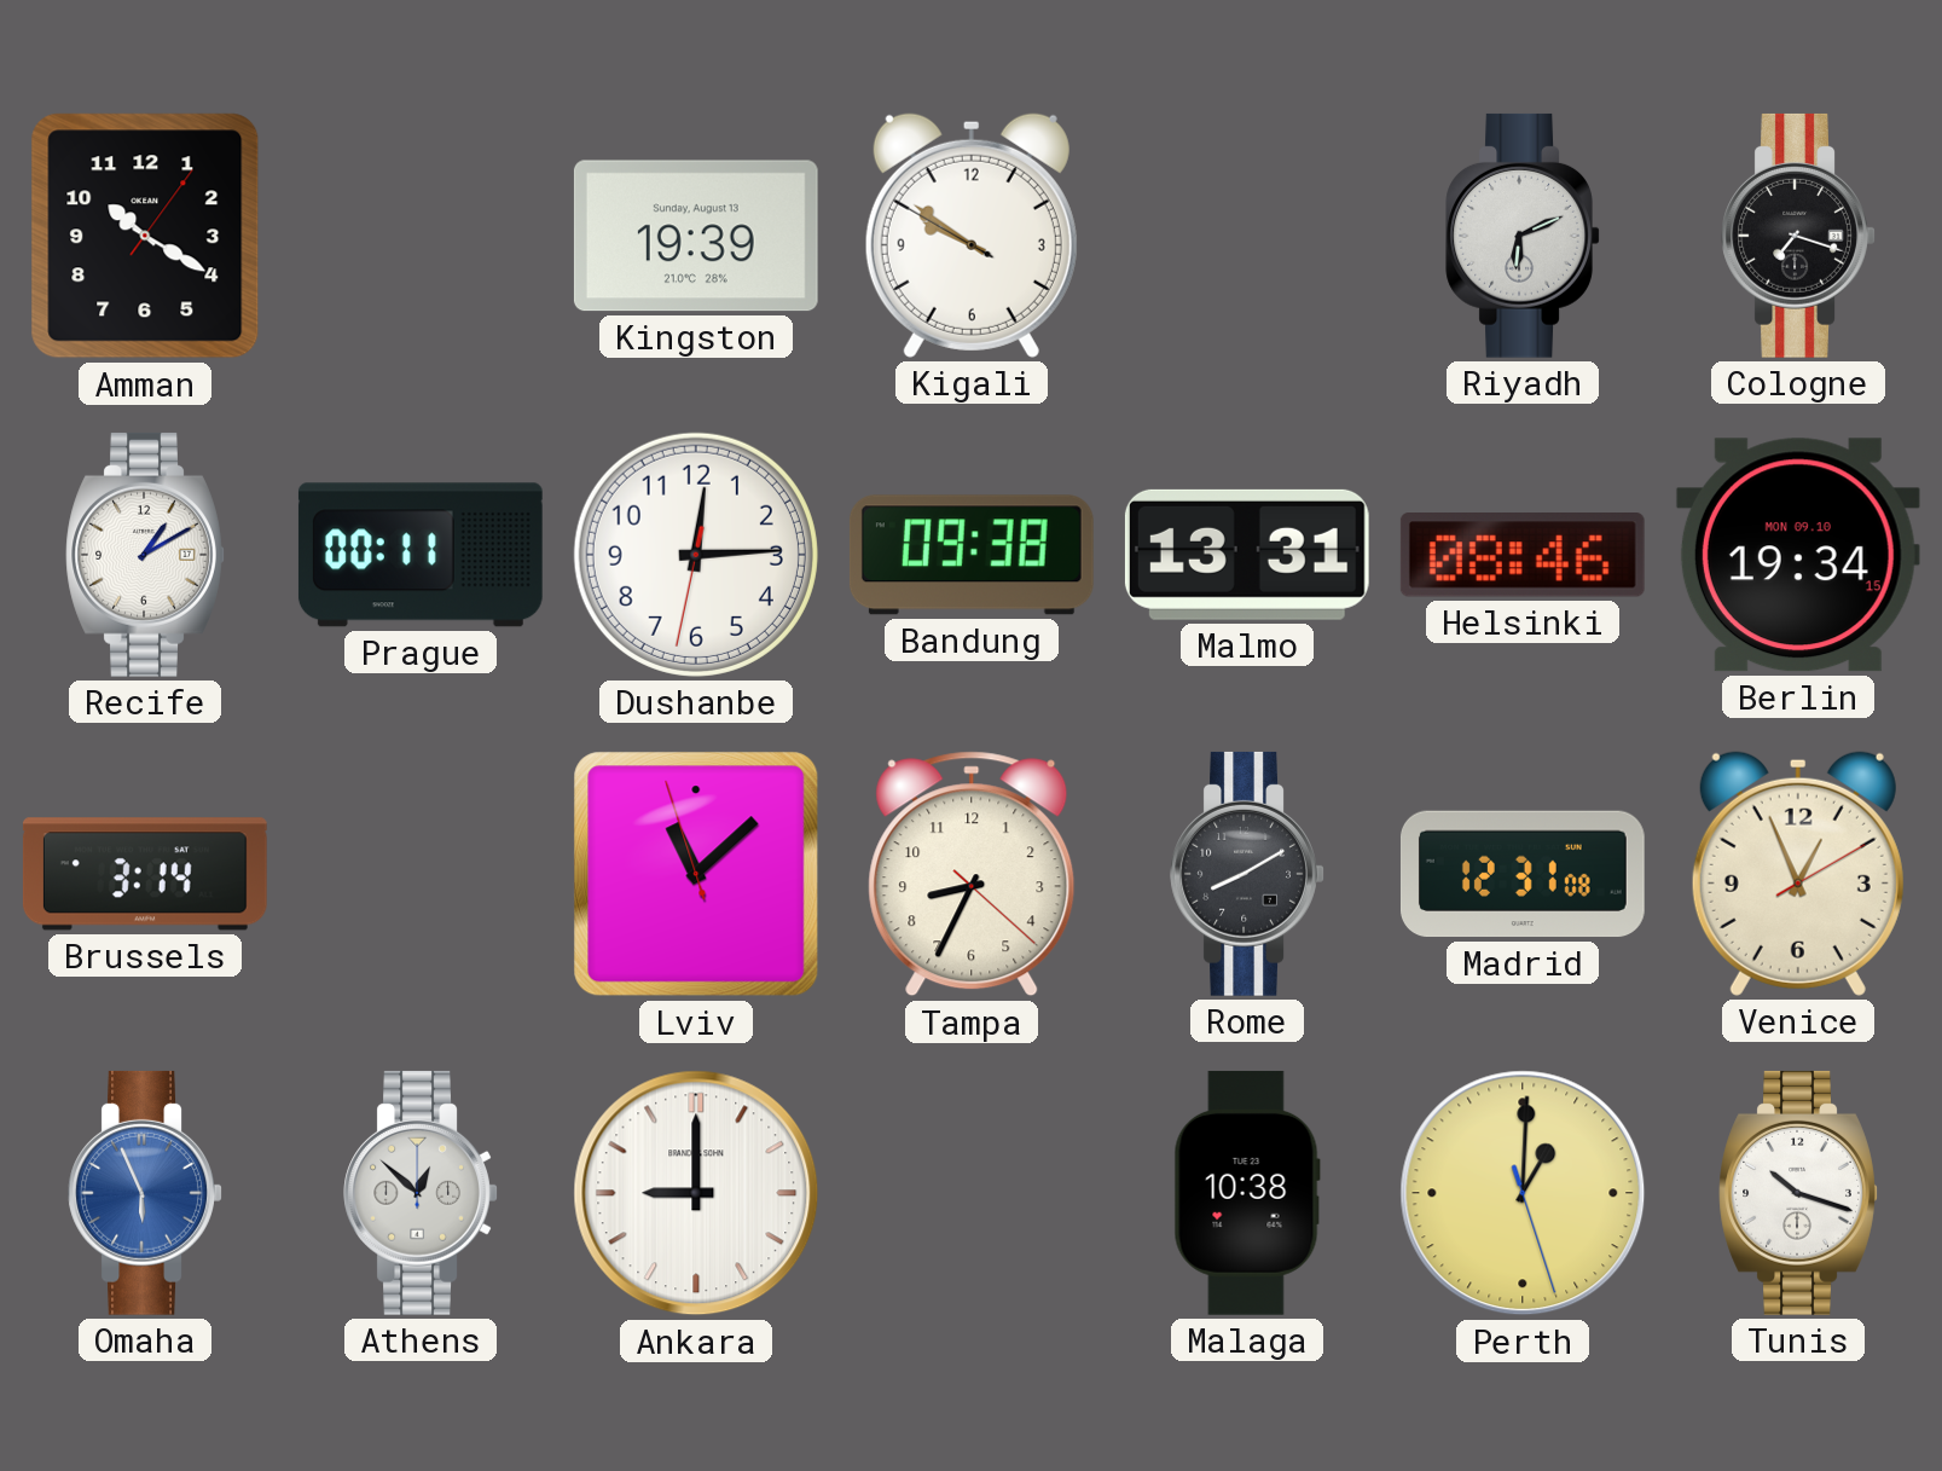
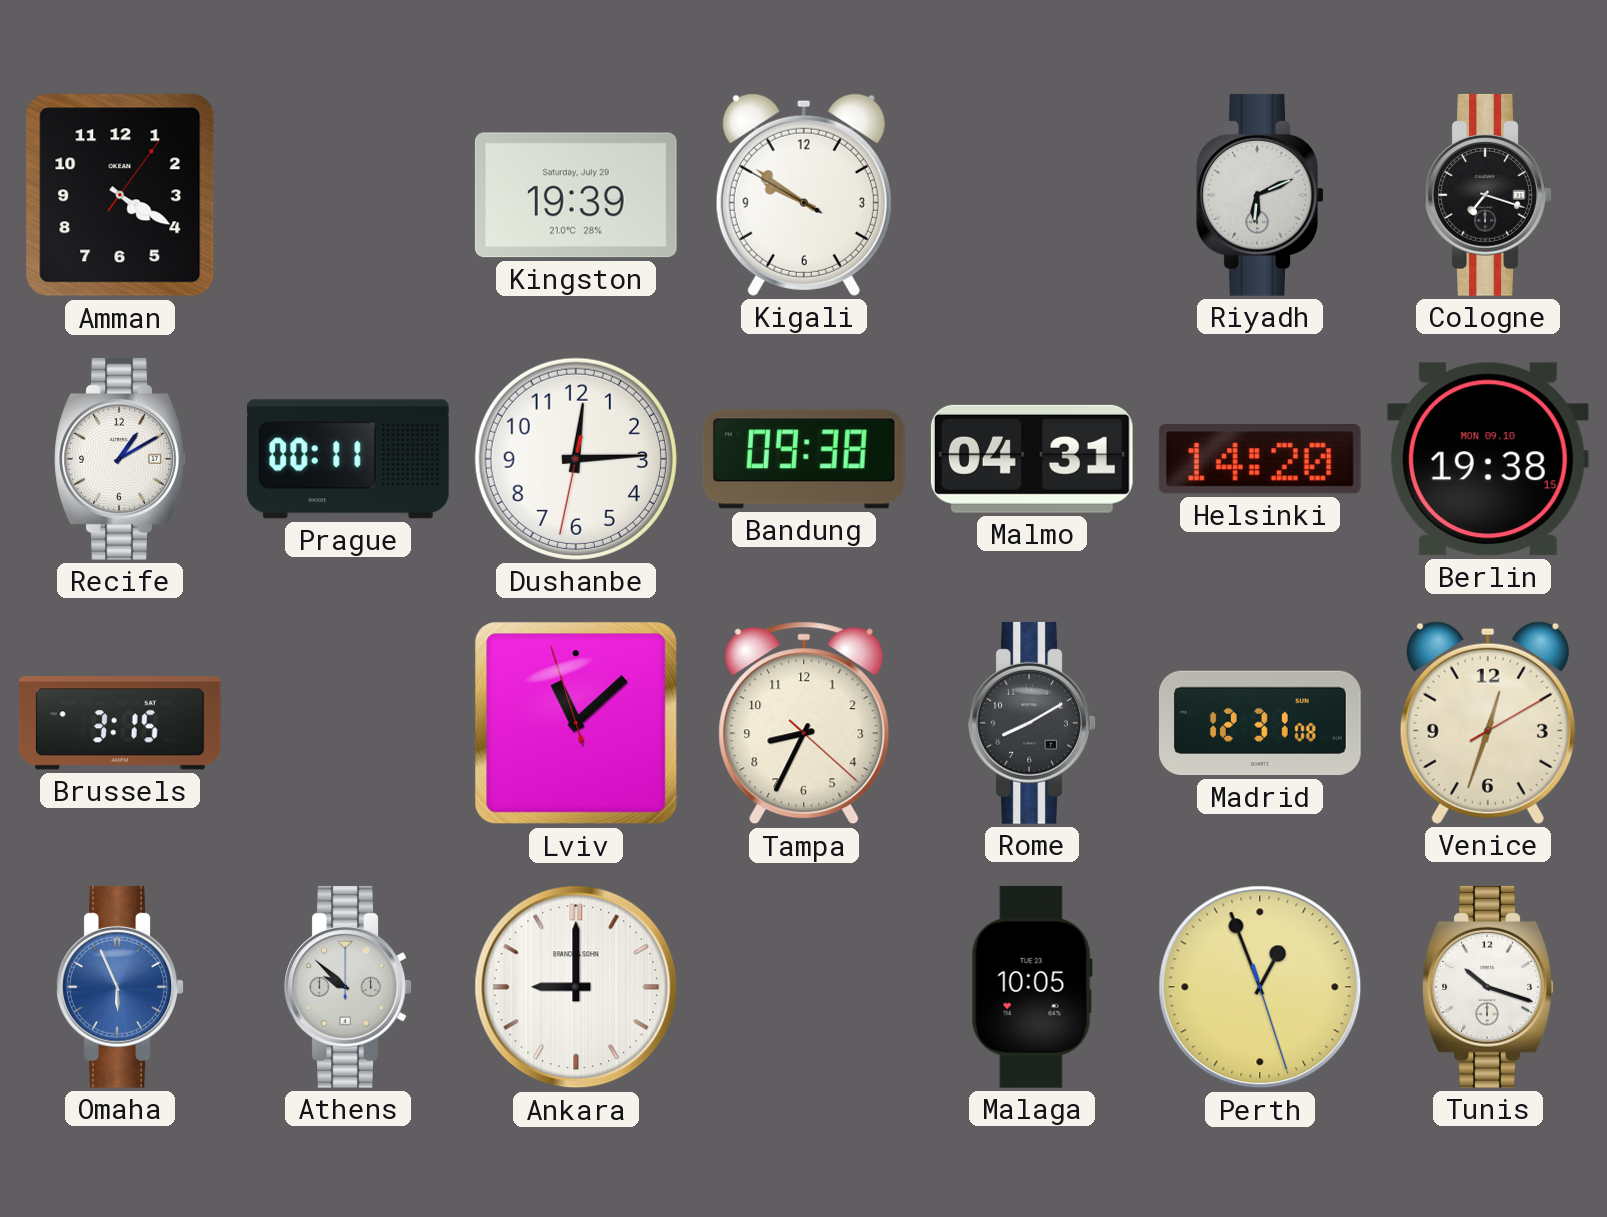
Amman: 10:20 -> 4:20 (120, 195)
Kingston date: Sunday, August 13 -> Saturday, July 29 (576, 195)
Malmo: 13:31 -> 04:31 (1032, 459)
Helsinki: 08:46 -> 14:20 (1260, 460)
Berlin: 19:34 -> 19:38 (1488, 459)
Brussels: 3:14 -> 3:15 (120, 723)
Venice: 12:56 -> 12:33 (1488, 723)
Athens: 12:52 -> 9:52 (348, 987)
Malaga: 10:38 -> 10:05 (1032, 987)
Perth: 1:00 -> 12:56 (1260, 987)
